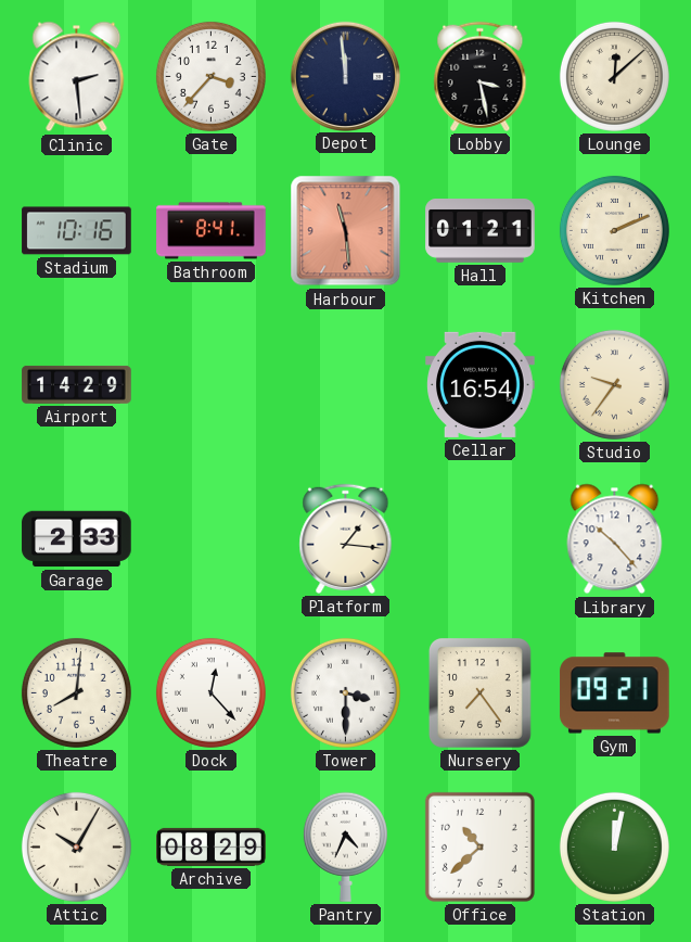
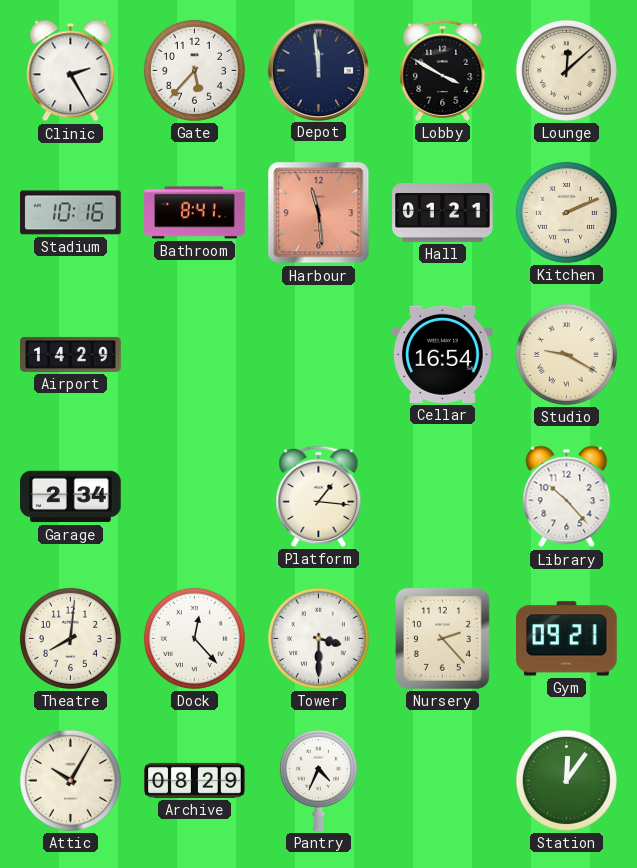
Clinic: 2:29 -> 2:25 (71, 71)
Gate: 3:37 -> 5:37 (194, 70)
Lobby: 3:28 -> 3:50 (443, 70)
Studio: 9:36 -> 9:20 (566, 354)
Garage: 2:33 -> 2:34 (71, 497)
Nursery: 7:24 -> 2:23 (442, 639)
Office: 10:38 -> none (479, 846)
Station: 12:02 -> 12:06 (566, 780)
